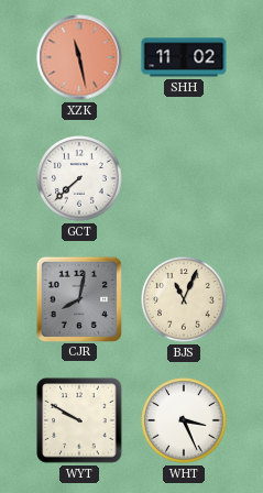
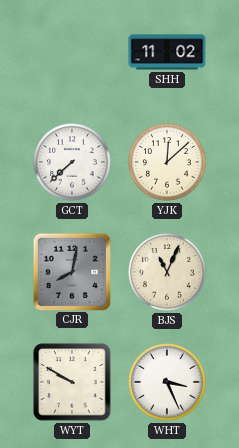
XZK: 11:28 -> none (79, 57)
YJK: none -> 12:08 (167, 162)
